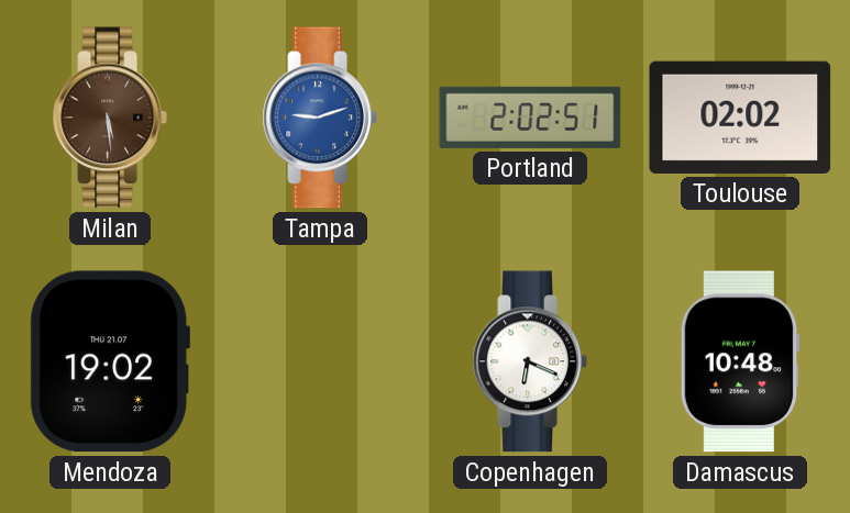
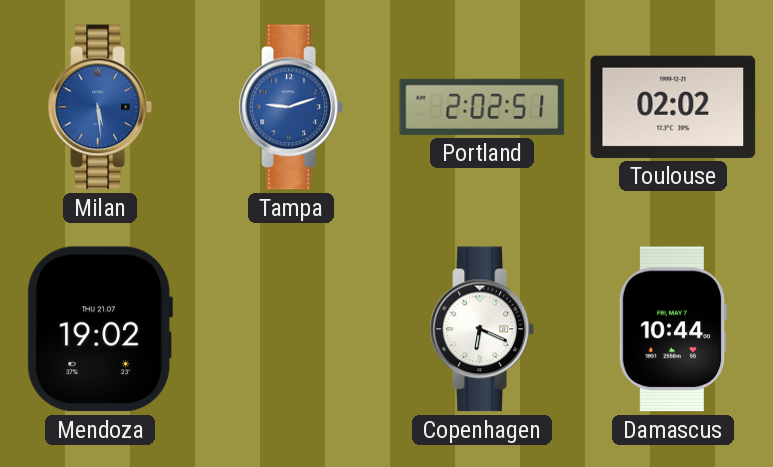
Milan dial: brown -> blue (100, 107)
Damascus: 10:48 -> 10:44 (673, 329)
